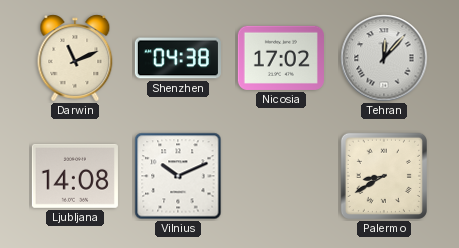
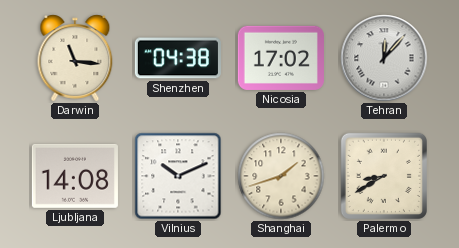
Darwin: 11:11 -> 11:16 (75, 58)
Shanghai: none -> 1:42 (281, 176)
